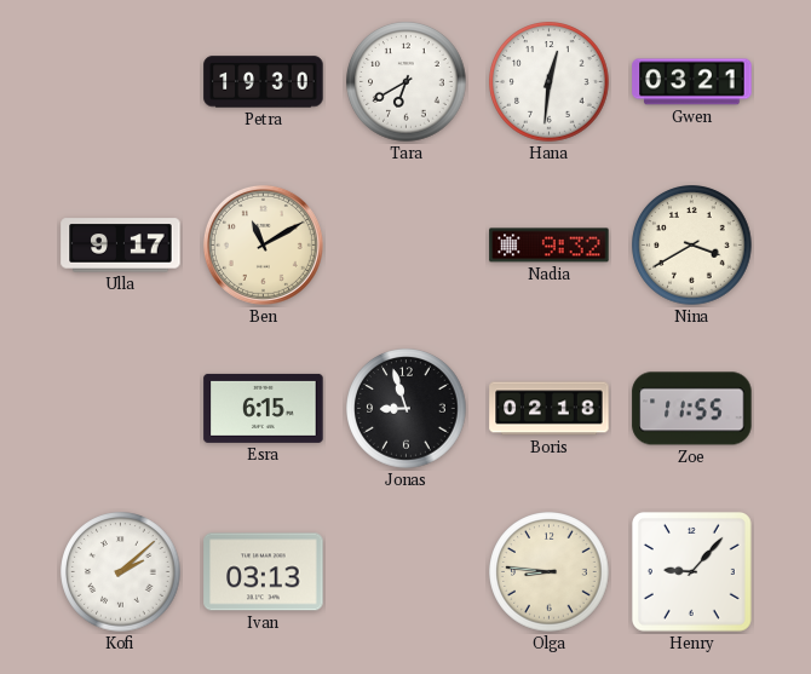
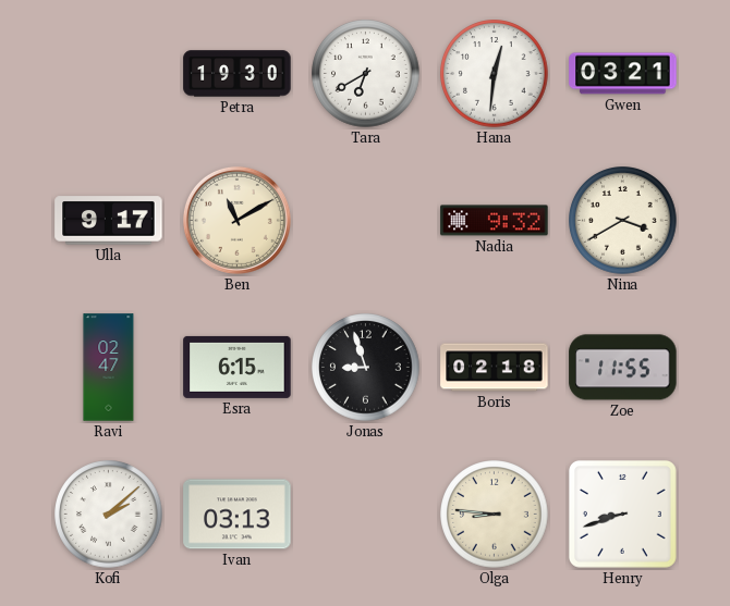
Ravi: none -> 02:47 (109, 368)
Henry: 9:07 -> 8:42 (622, 514)
